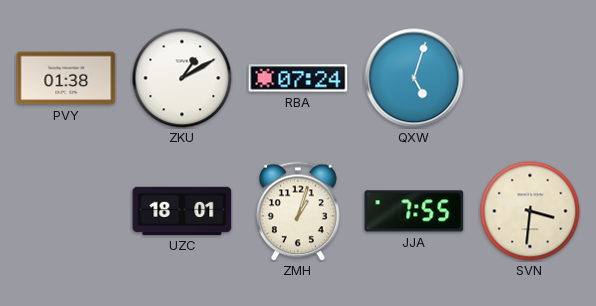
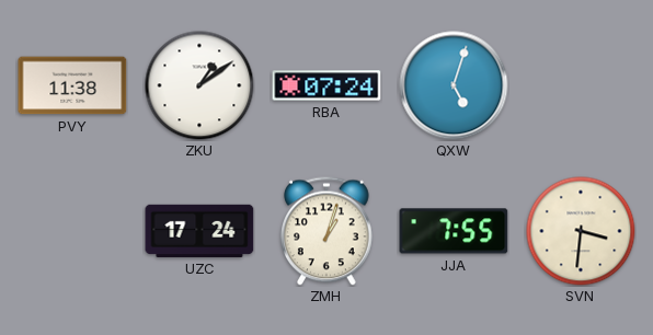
PVY: 01:38 -> 11:38 (72, 85)
ZKU: 1:10 -> 1:09 (199, 85)
UZC: 18:01 -> 17:24 (199, 231)
